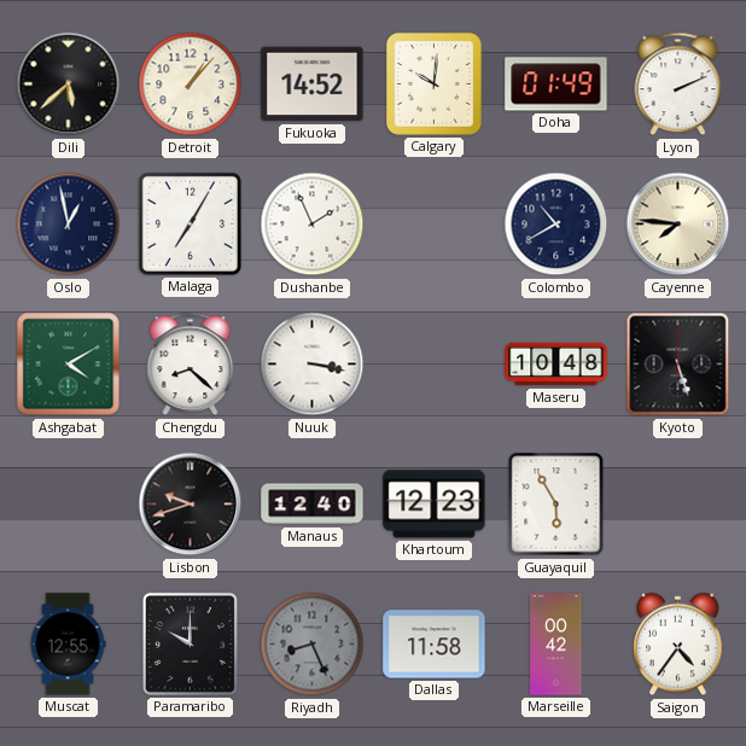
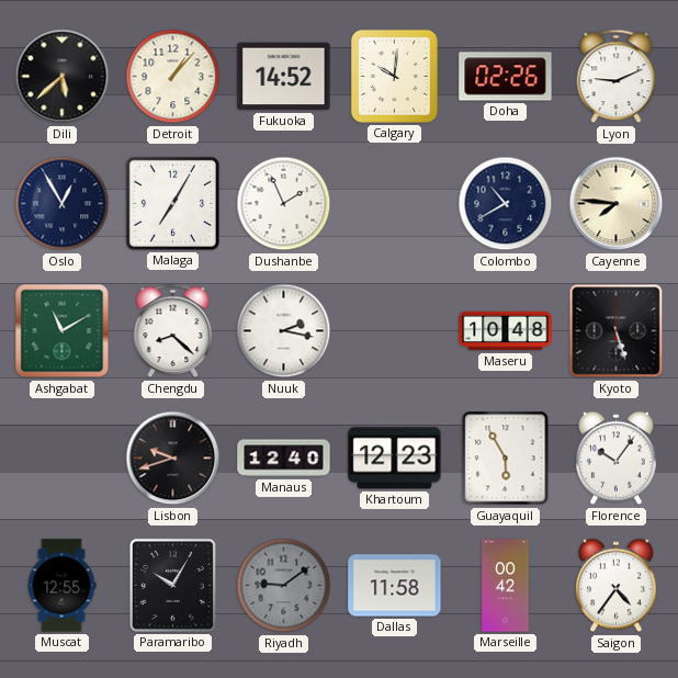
Doha: 01:49 -> 02:26 (506, 77)
Lyon: 2:11 -> 9:11 (617, 77)
Oslo: 12:58 -> 12:55 (63, 204)
Ashgabat: 4:10 -> 11:10 (63, 331)
Nuuk: 3:17 -> 2:17 (284, 331)
Florence: none -> 10:06 (617, 459)
Paramaribo: 10:00 -> 10:05 (172, 585)
Riyadh: 8:26 -> 9:09 (284, 586)
